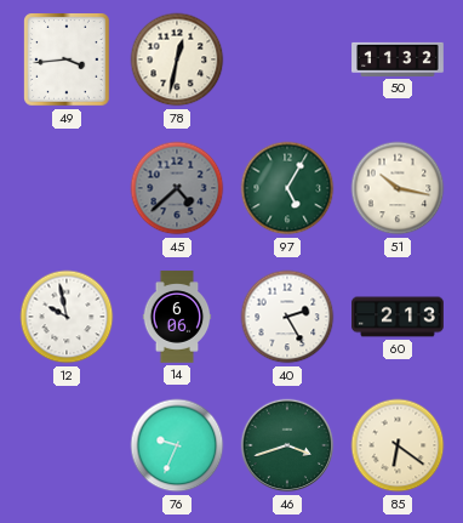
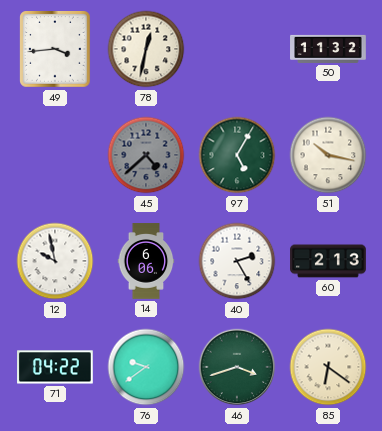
71: none -> 04:22 (56, 367)
76: 9:34 -> 9:39 (146, 367)
